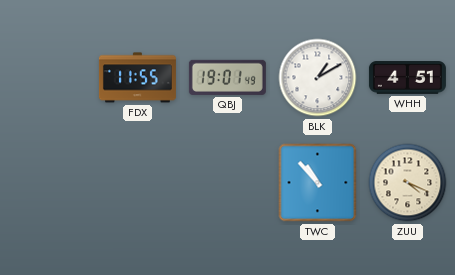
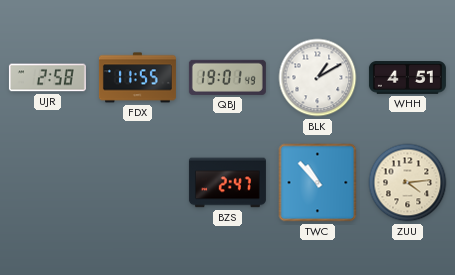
UJR: none -> 2:58 (47, 78)
BZS: none -> 2:47 (227, 183)
ZUU: 4:19 -> 4:14 (408, 183)
